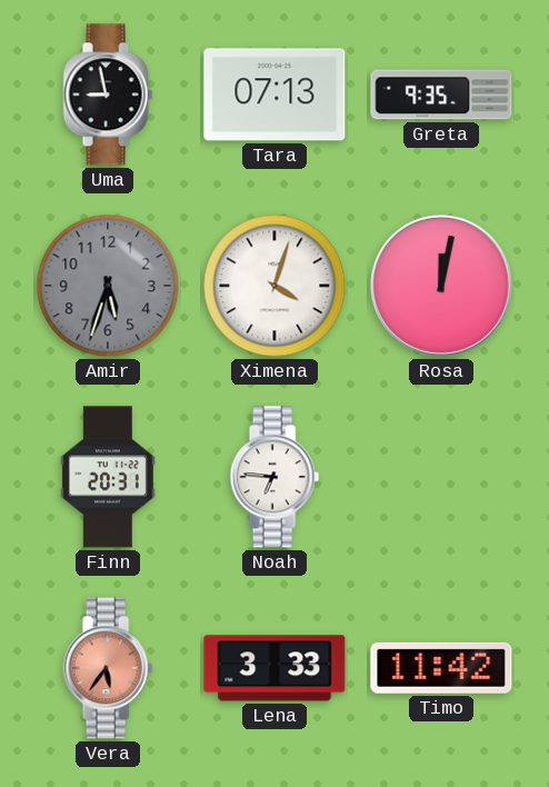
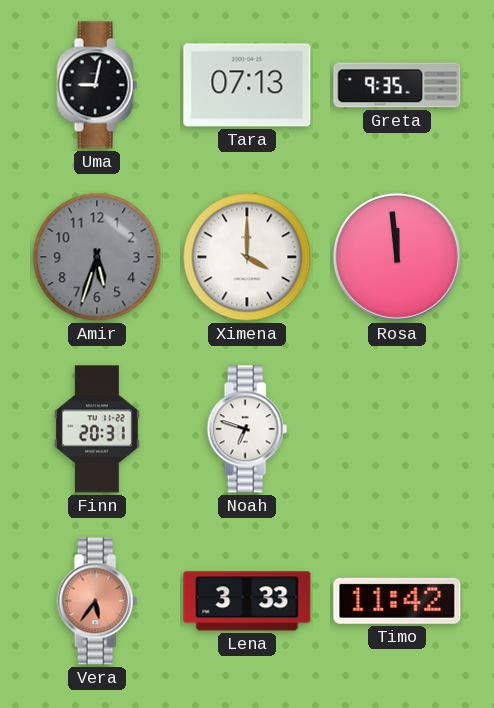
Uma: 8:58 -> 9:02 (97, 85)
Ximena: 4:03 -> 4:00 (247, 257)
Rosa: 12:02 -> 11:59 (397, 257)
Noah: 6:46 -> 6:48 (247, 429)
